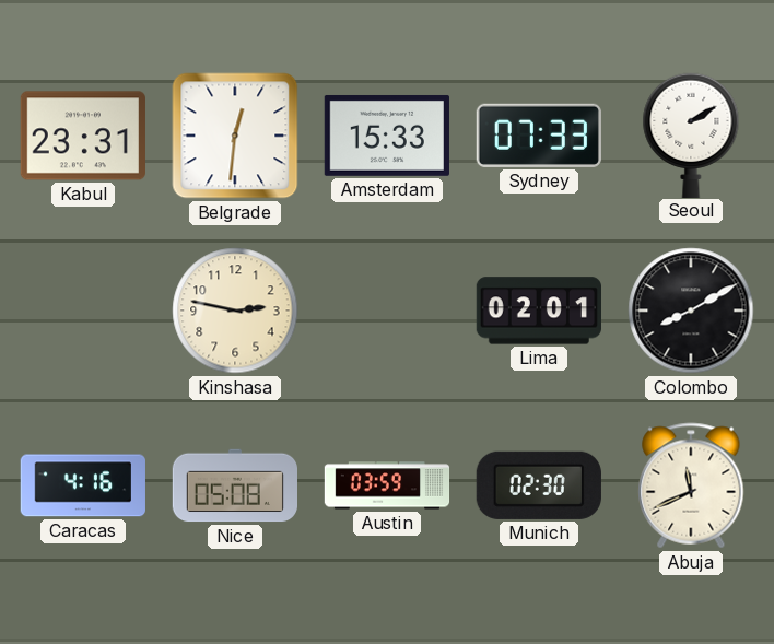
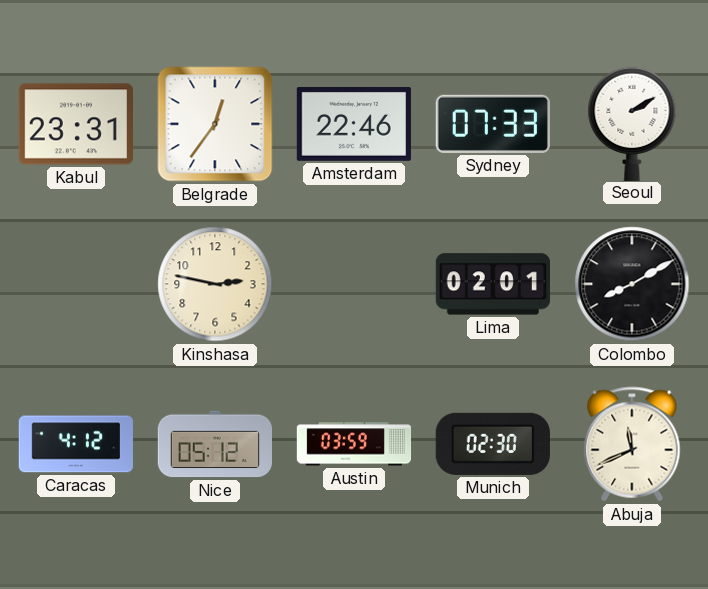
Belgrade: 12:31 -> 12:36 (215, 124)
Amsterdam: 15:33 -> 22:46 (353, 124)
Caracas: 4:16 -> 4:12 (75, 444)
Nice: 05:08 -> 05:12 (215, 444)
